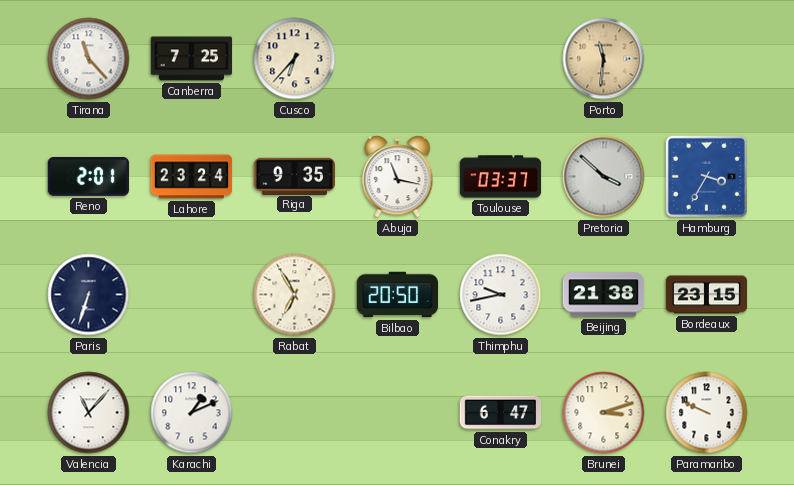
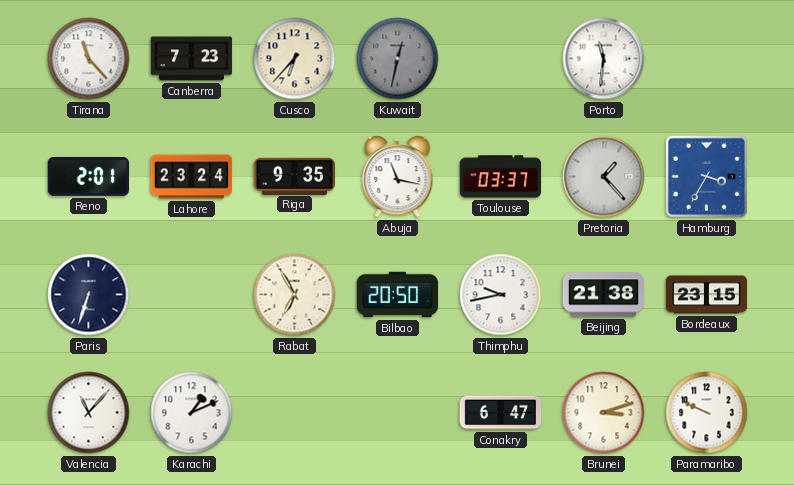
Canberra: 7:25 -> 7:23 (192, 59)
Kuwait: none -> 12:32 (398, 59)
Porto dial: champagne -> white (604, 59)
Pretoria: 3:52 -> 1:23 (604, 177)
